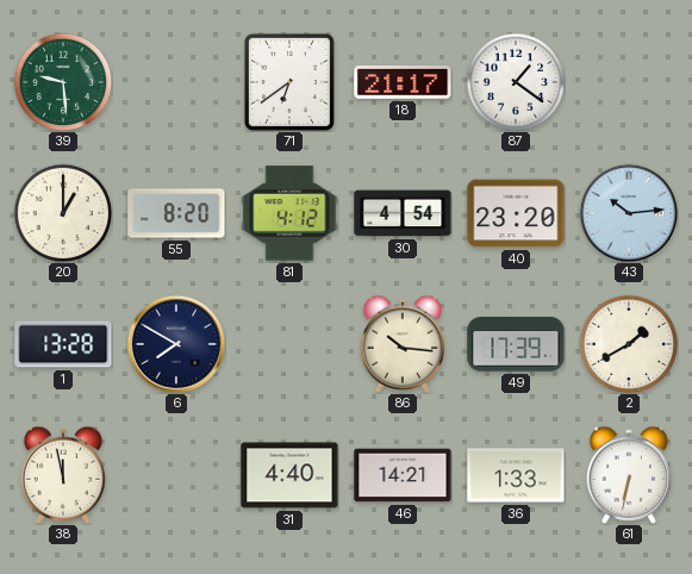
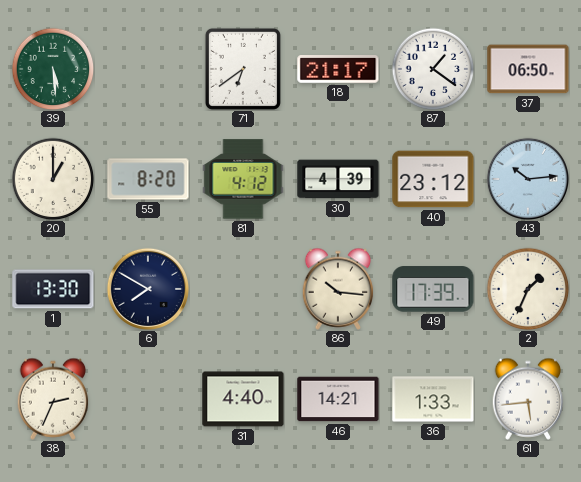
39: 9:29 -> 5:29 (53, 69)
37: none -> 06:50 (528, 69)
30: 4:54 -> 4:39 (338, 179)
40: 23:20 -> 23:12 (433, 179)
1: 13:28 -> 13:30 (53, 289)
2: 1:40 -> 1:34 (528, 289)
38: 11:58 -> 2:34 (53, 399)
61: 6:32 -> 5:44 (528, 399)
